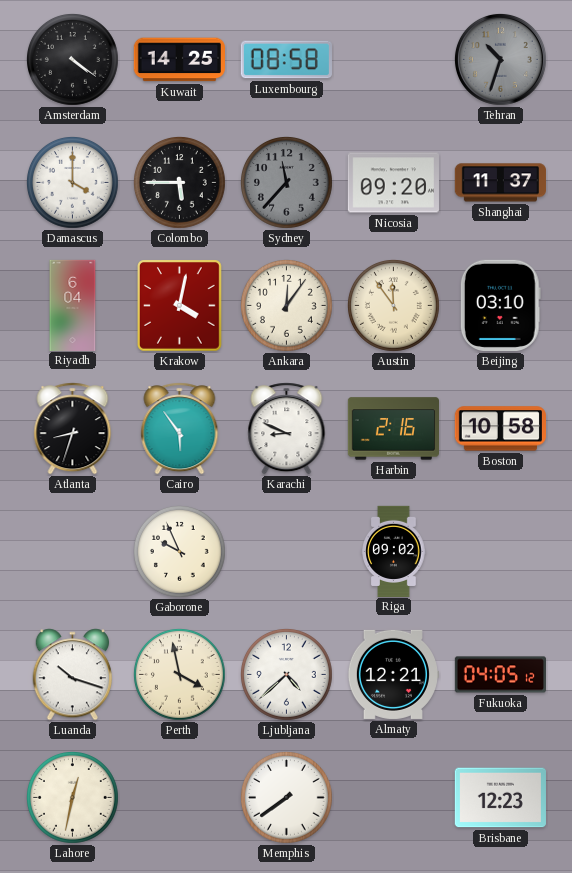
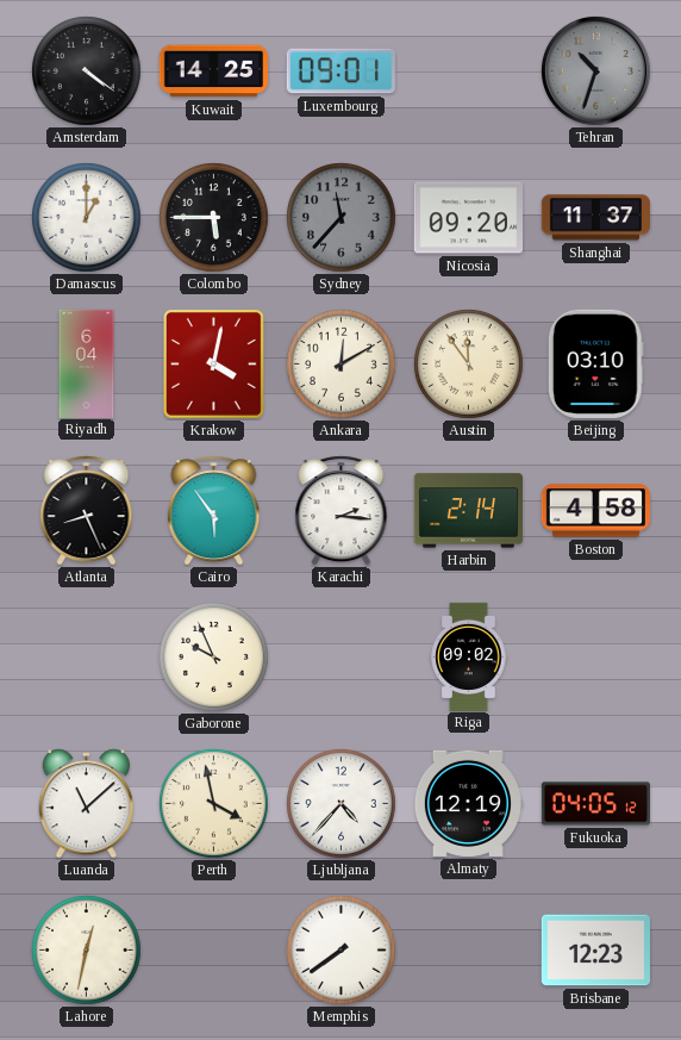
Luxembourg: 08:58 -> 09:01 (340, 71)
Damascus: 4:00 -> 1:00 (87, 218)
Ankara: 12:06 -> 12:10 (342, 365)
Atlanta: 8:33 -> 8:26 (87, 511)
Karachi: 8:49 -> 2:16 (342, 511)
Harbin: 2:16 -> 2:14 (468, 511)
Boston: 10:58 -> 4:58 (595, 511)
Luanda: 10:18 -> 11:08 (86, 804)
Ljubljana: 4:38 -> 4:37 (342, 804)
Almaty: 12:21 -> 12:19 (468, 803)
